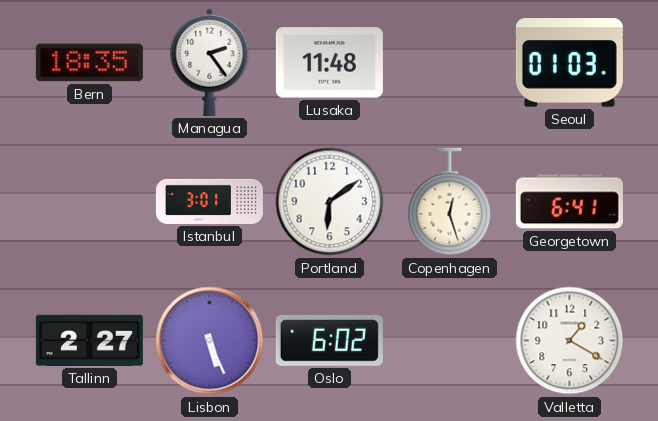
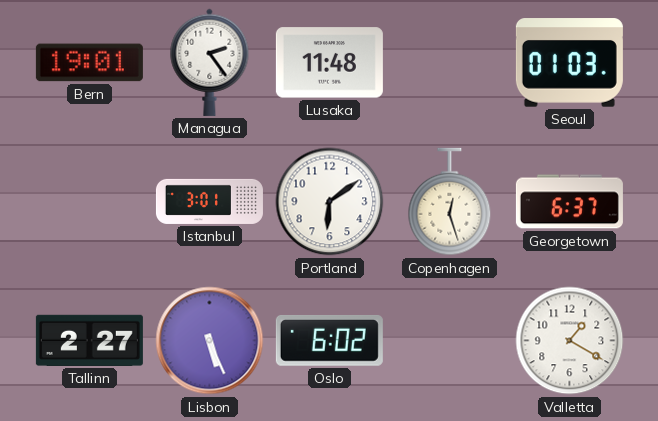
Bern: 18:35 -> 19:01 (89, 63)
Georgetown: 6:41 -> 6:37 (569, 202)
